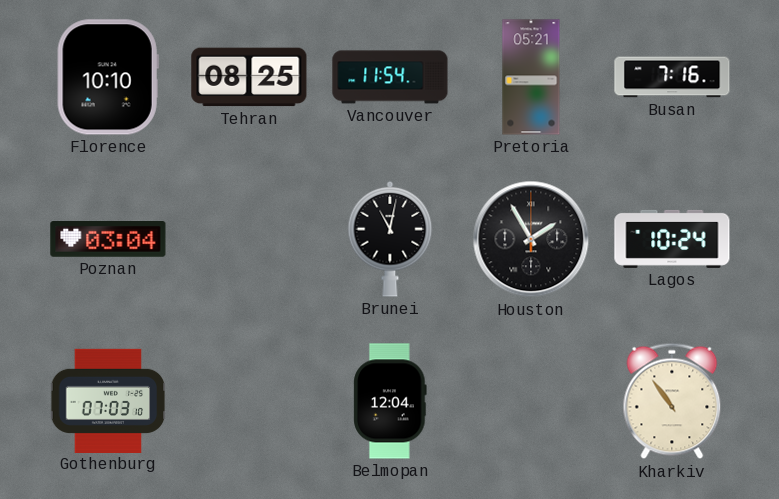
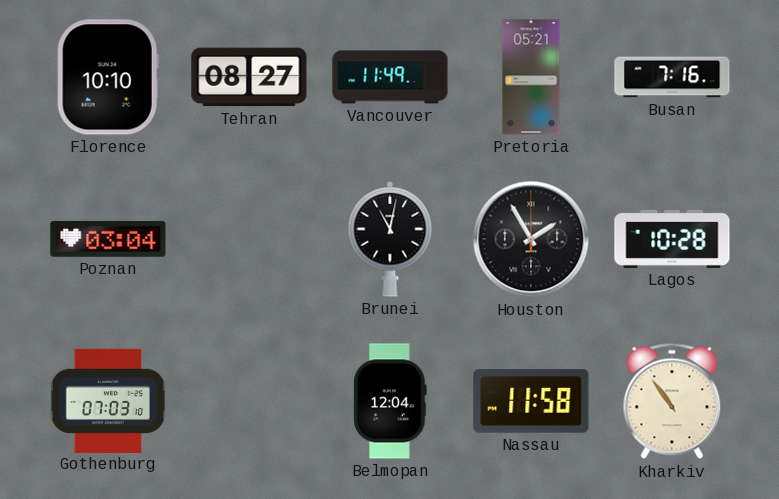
Tehran: 08:25 -> 08:27 (249, 77)
Vancouver: 11:54 -> 11:49 (390, 77)
Lagos: 10:24 -> 10:28 (672, 239)
Nassau: none -> 11:58 (531, 401)
